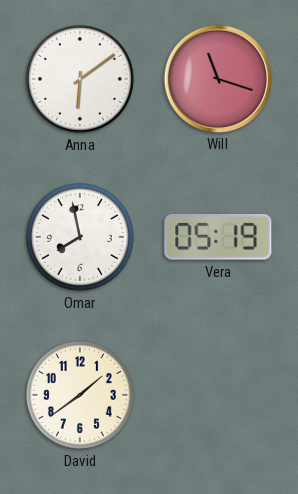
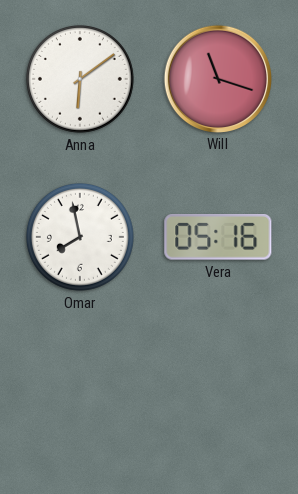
Vera: 05:19 -> 05:16 (218, 238)
David: 1:39 -> none (80, 395)
